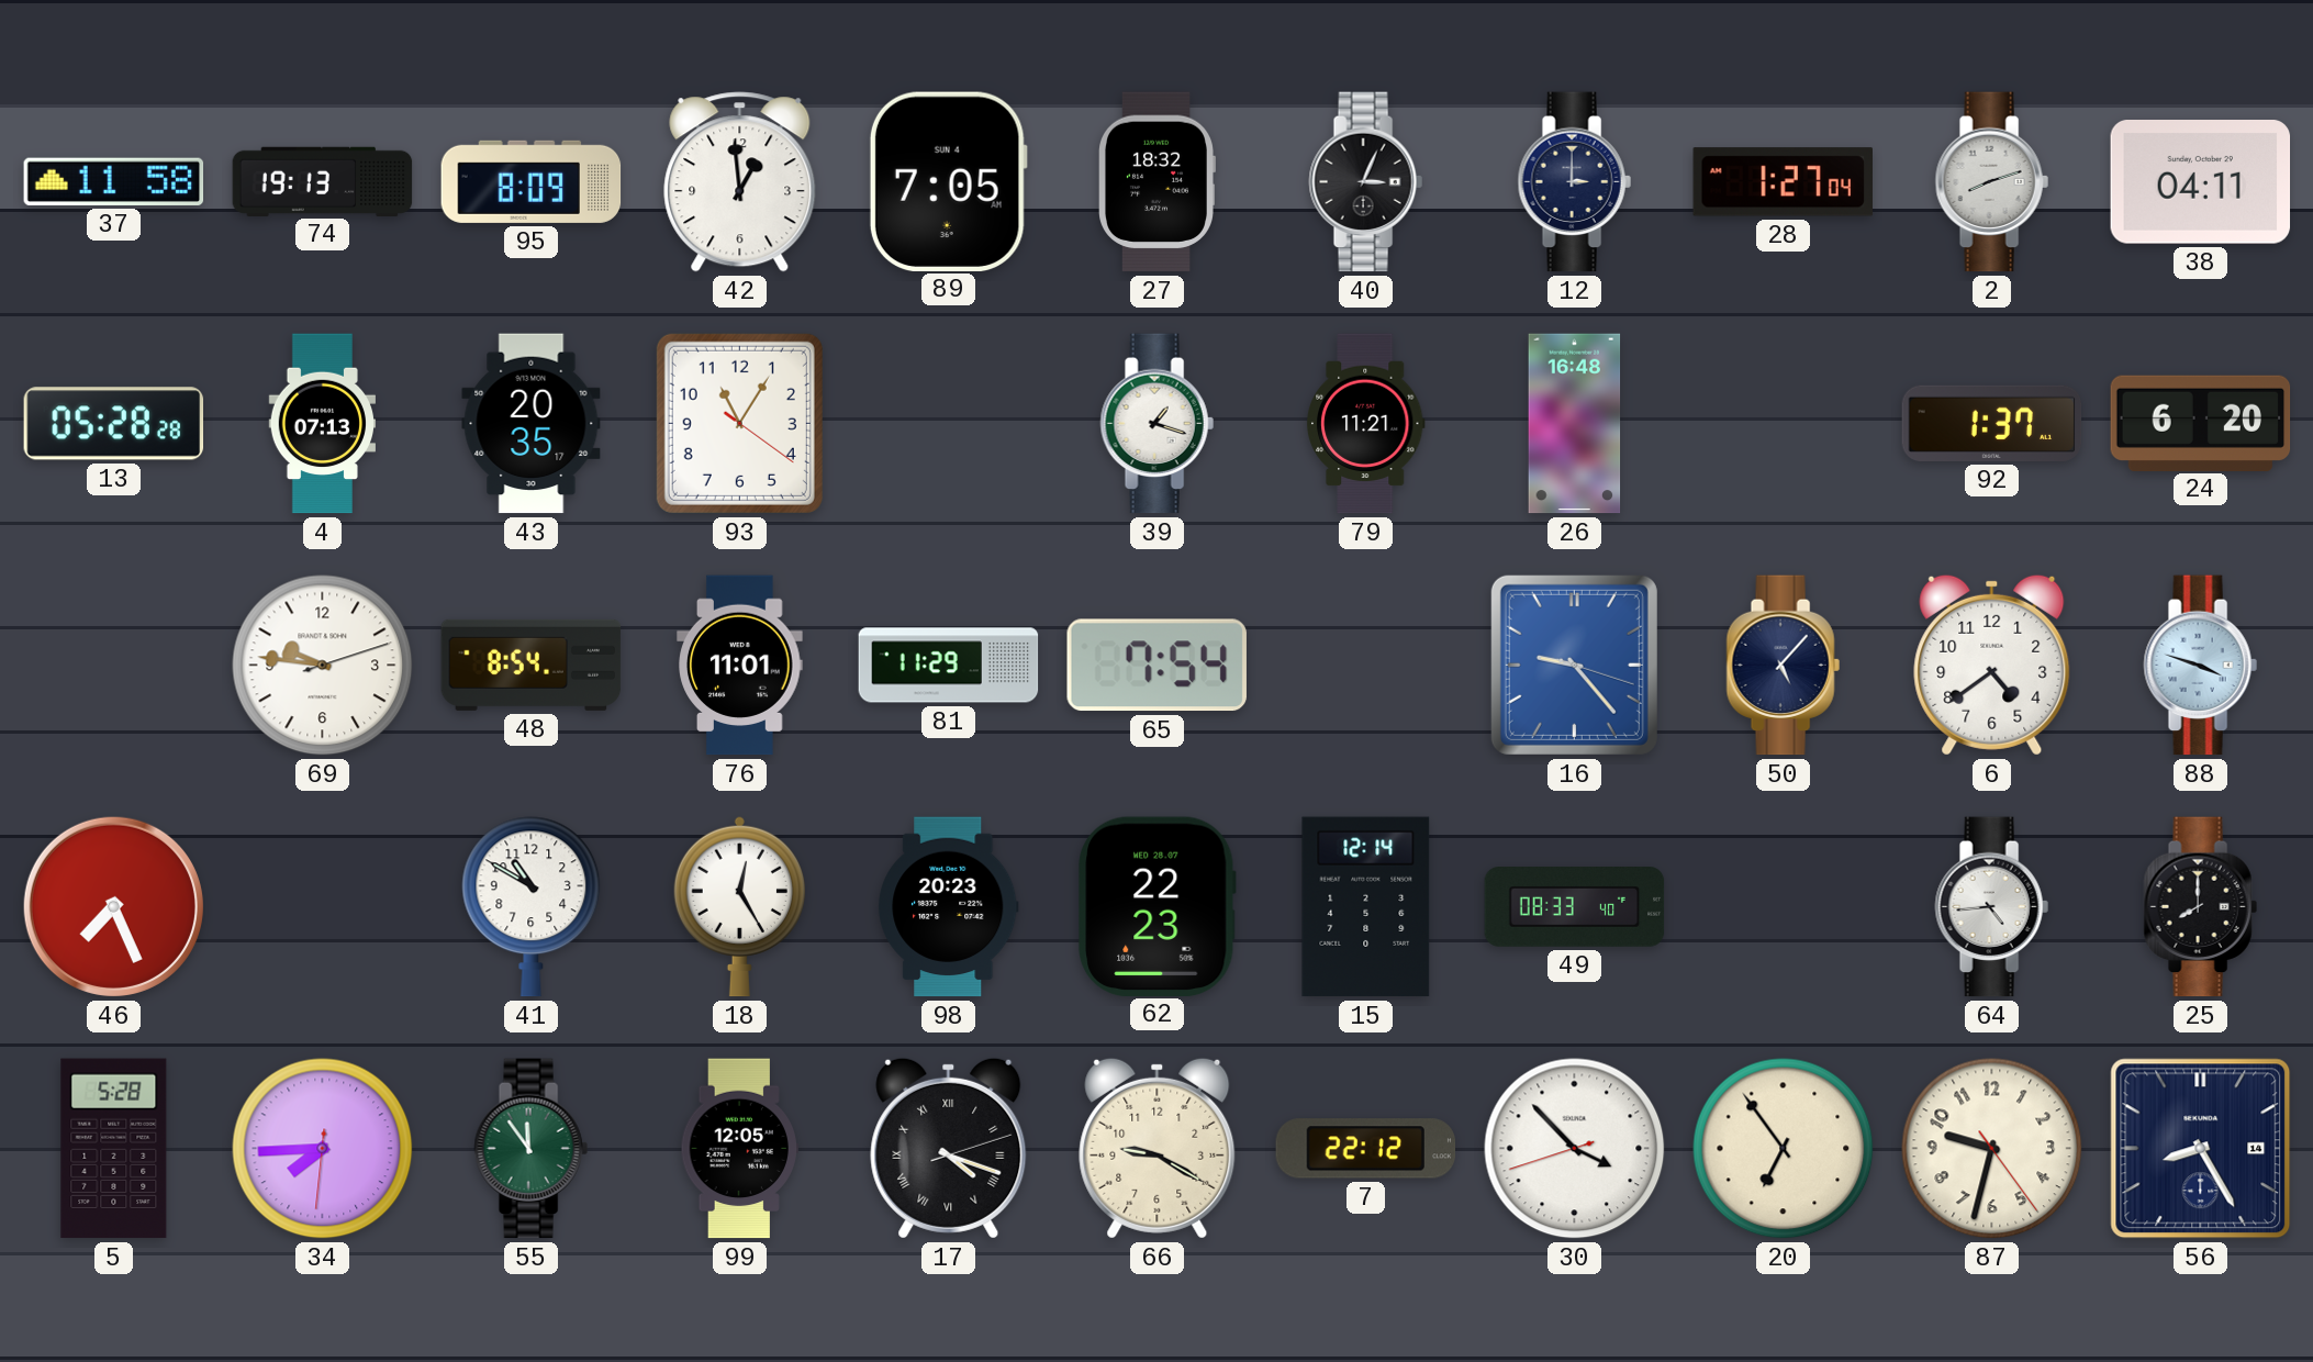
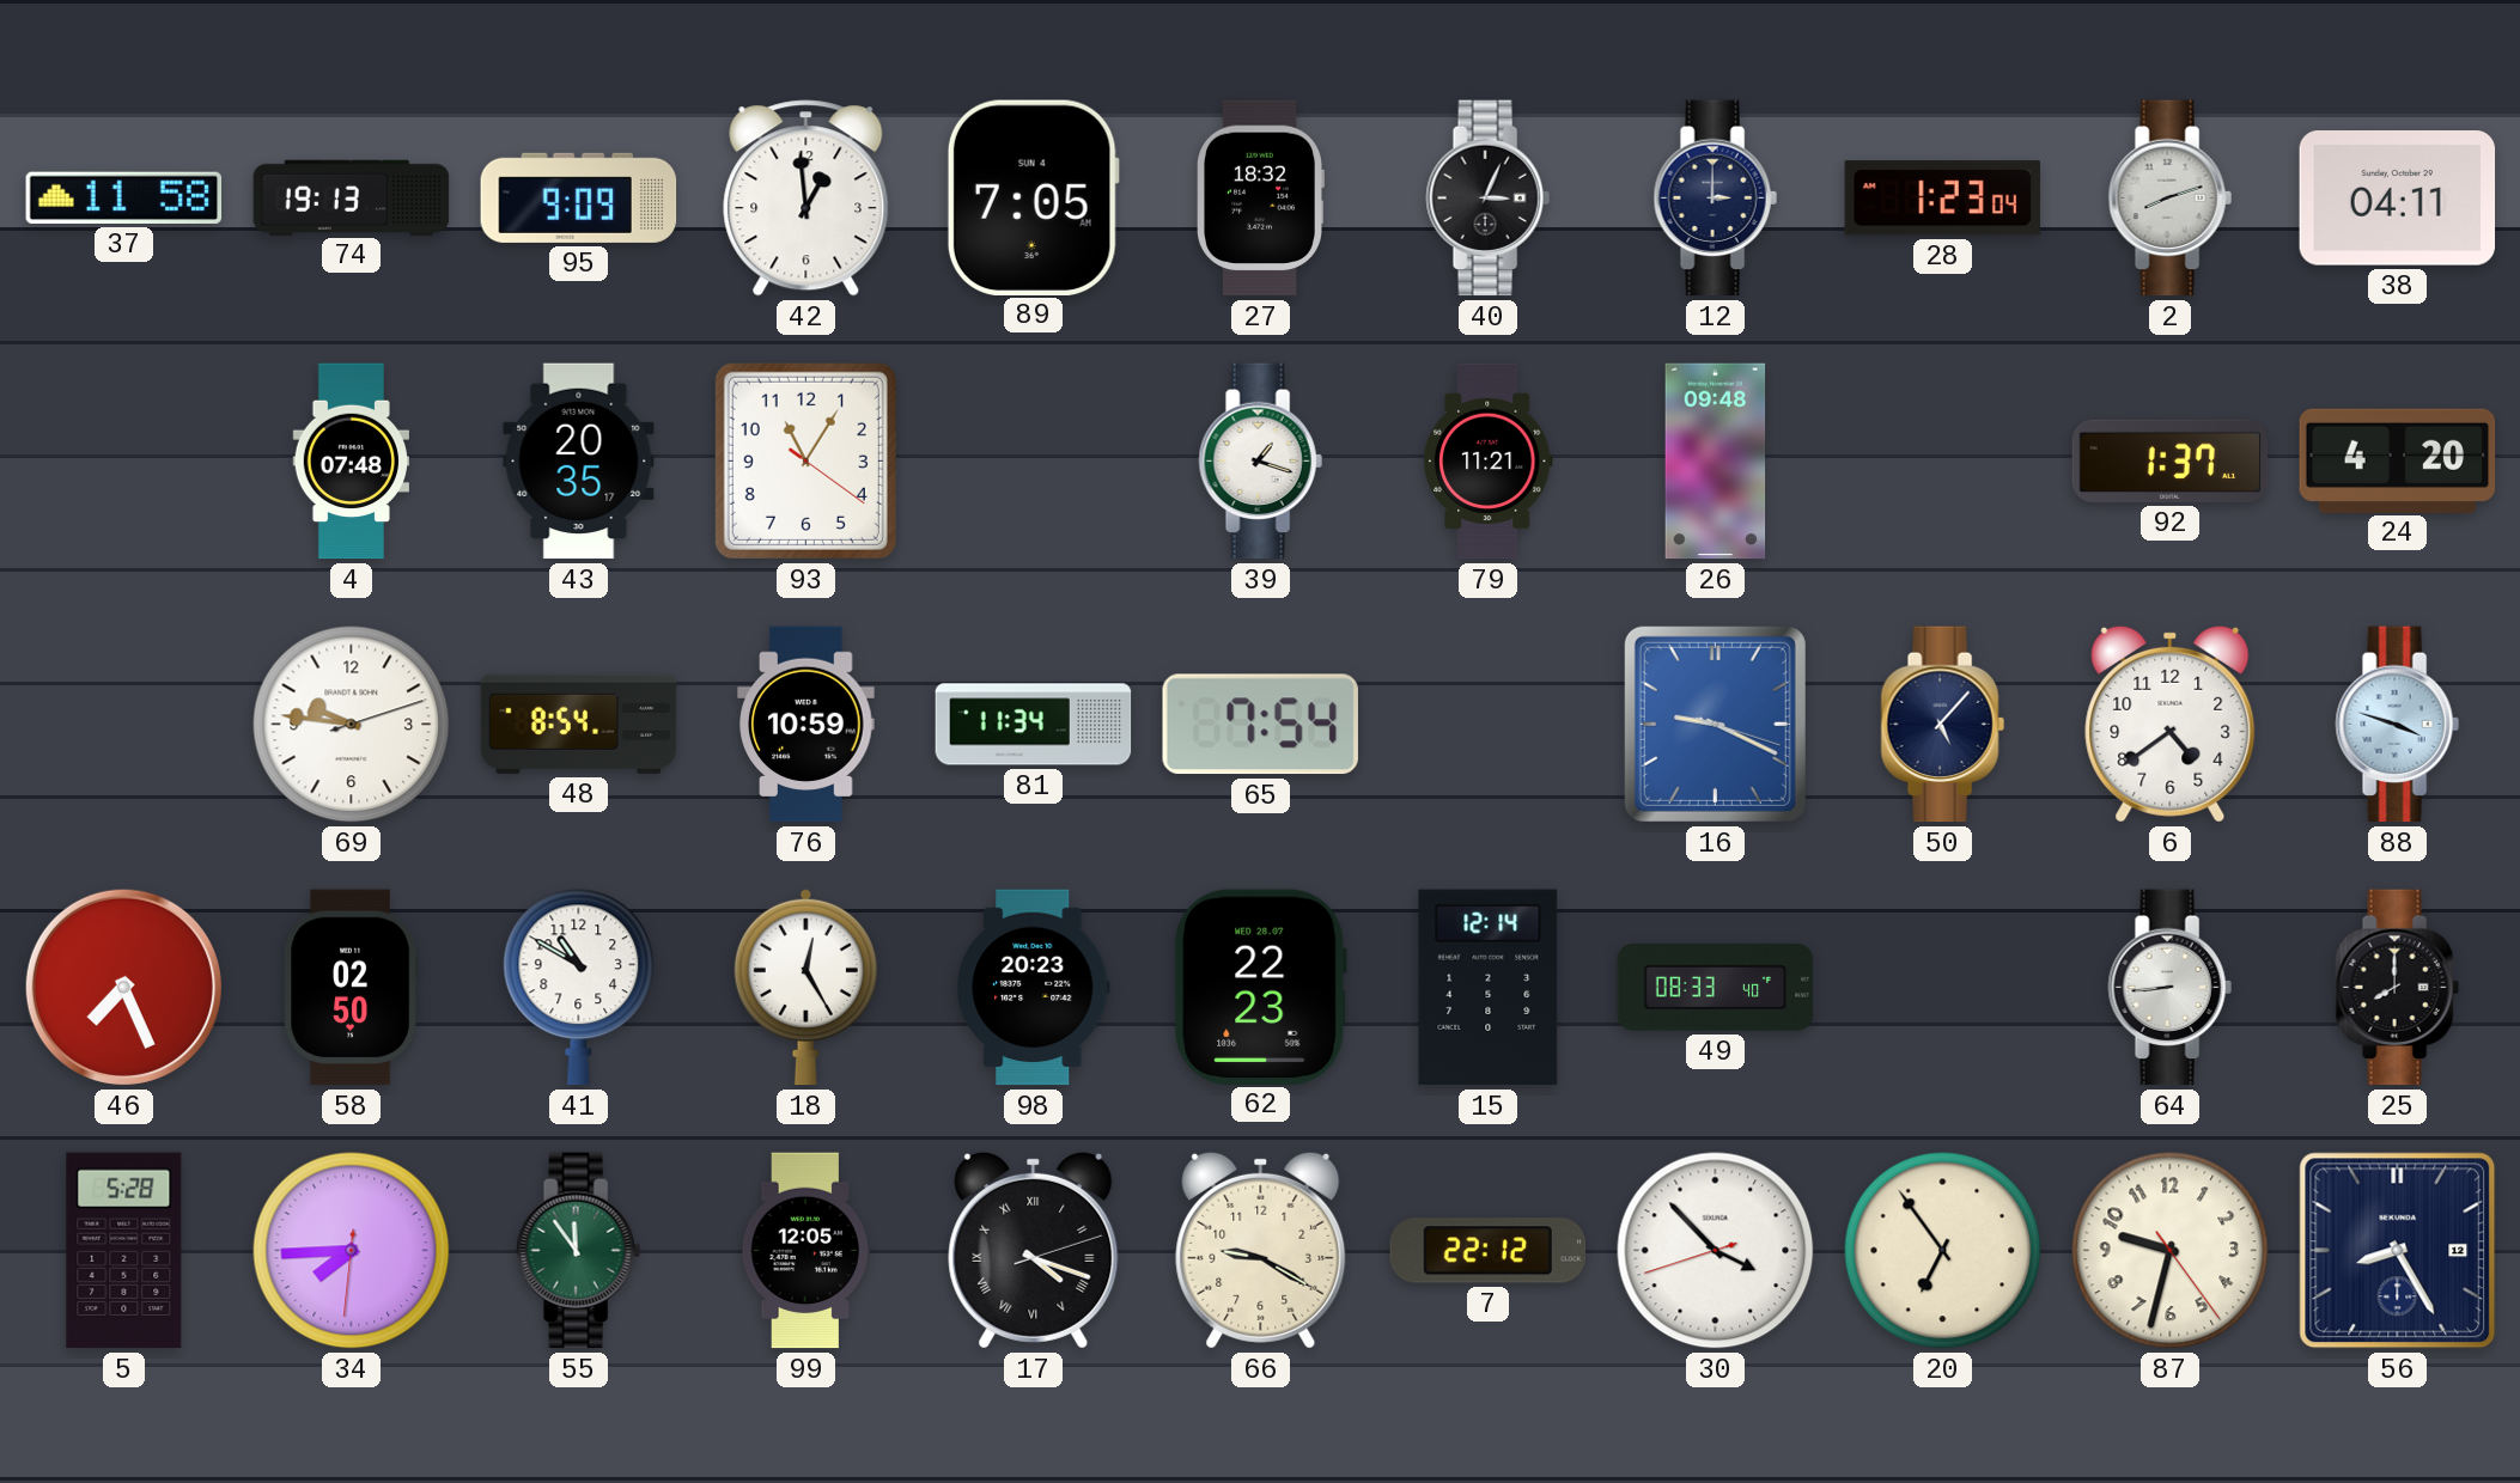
95: 8:09 -> 9:09 (579, 197)
28: 1:27 -> 1:23 (1942, 199)
13: 05:28 -> none (114, 424)
4: 07:13 -> 07:48 (351, 462)
26: 16:48 -> 09:48 (1716, 462)
24: 6:20 -> 4:20 (2398, 460)
76: 11:01 -> 10:59 (806, 725)
81: 11:29 -> 11:34 (1034, 725)
16: 9:23 -> 9:19 (1715, 724)
58: none -> 02:50 (351, 988)
64: 4:44 -> 8:44 (2169, 988)
56 date: 14 -> 12 (2398, 1251)
